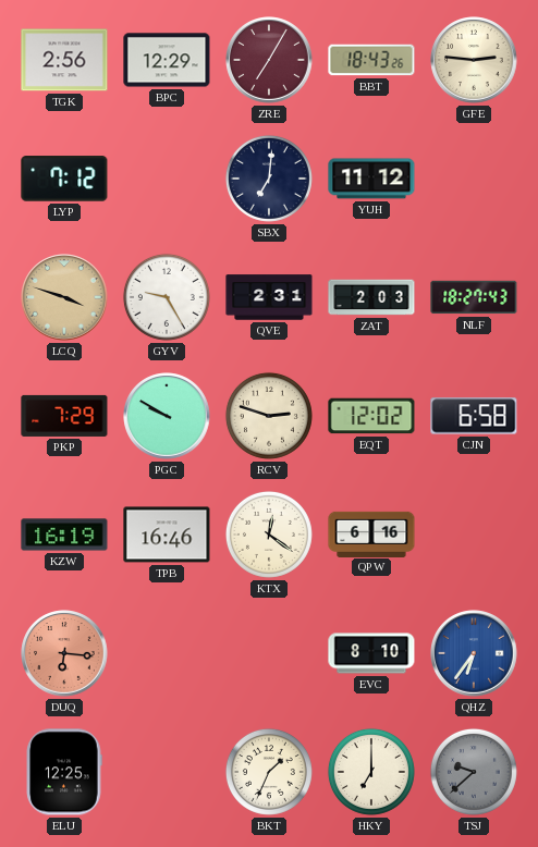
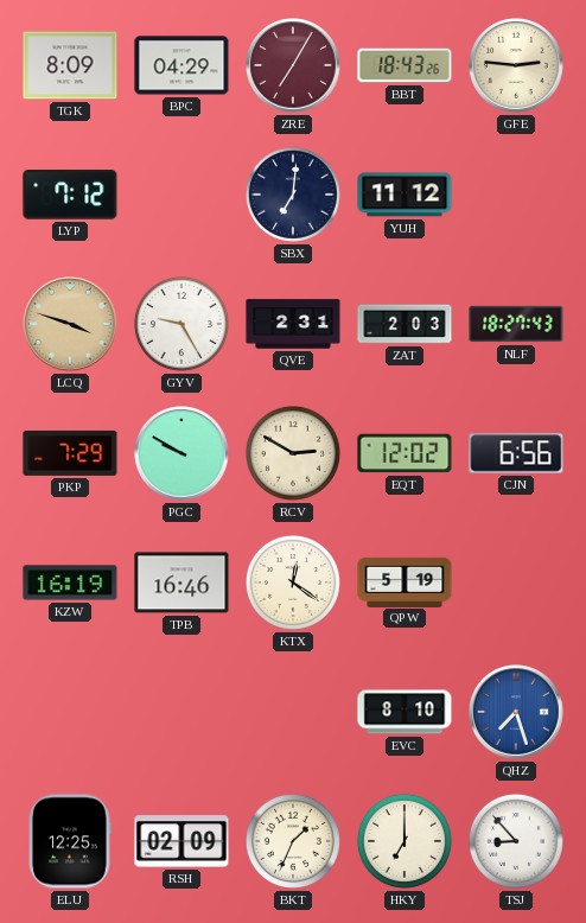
TGK: 2:56 -> 8:09 (70, 65)
BPC: 12:29 -> 04:29 (181, 65)
RCV: 2:48 -> 2:50 (293, 453)
CJN: 6:58 -> 6:56 (516, 453)
QPW: 6:16 -> 5:19 (405, 581)
DUQ: 6:16 -> none (64, 653)
QHZ: 6:36 -> 7:27 (516, 712)
RSH: none -> 02:09 (181, 841)
TSJ: 9:38 -> 8:53 (516, 841)
TSJ dial: grey -> white (516, 841)
